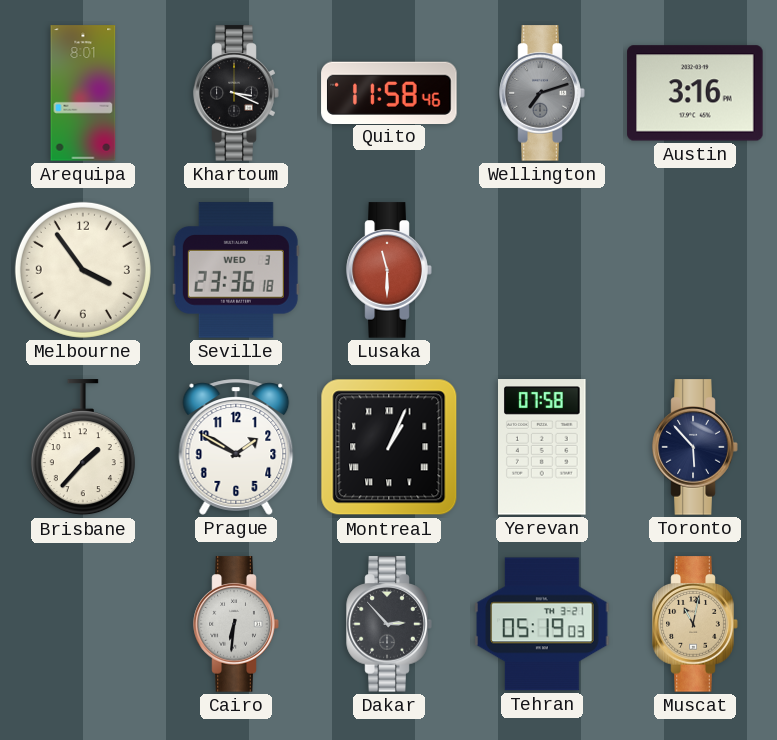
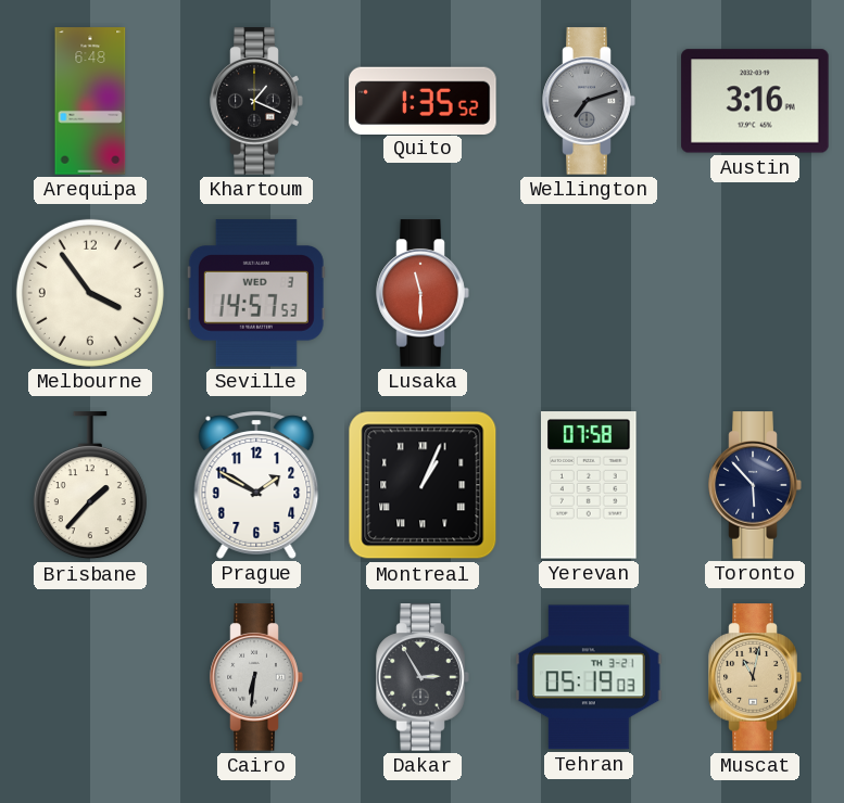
Arequipa: 8:01 -> 6:48 (90, 101)
Khartoum: 3:19 -> 1:19 (256, 101)
Quito: 11:58 -> 1:35 (423, 100)
Seville: 23:36 -> 14:57 (256, 293)
Dakar: 2:53 -> 2:55 (423, 677)
